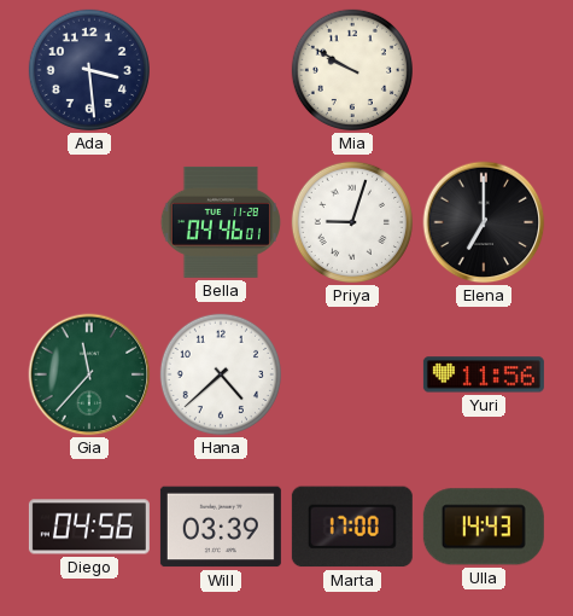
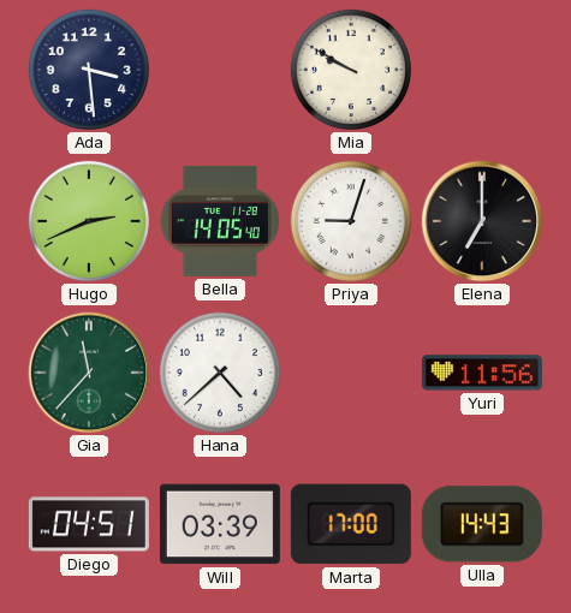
Hugo: none -> 2:41 (89, 221)
Bella: 04:46 -> 14:05 (220, 221)
Diego: 04:56 -> 04:51 (89, 524)
